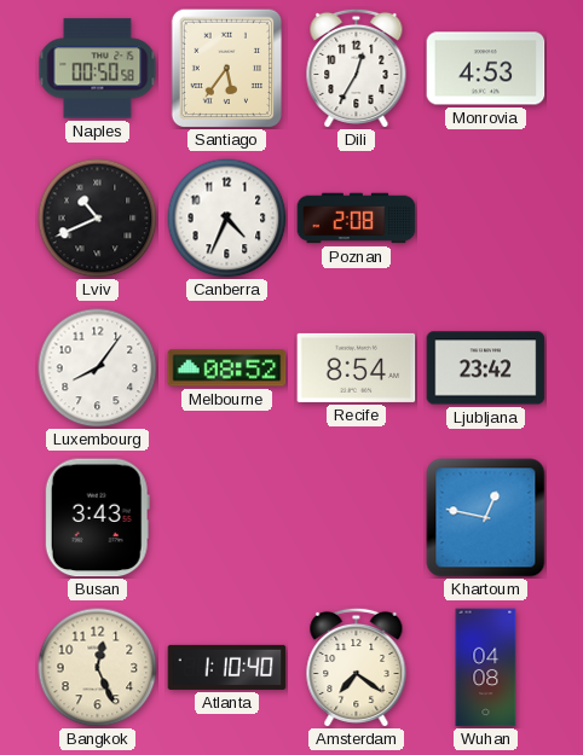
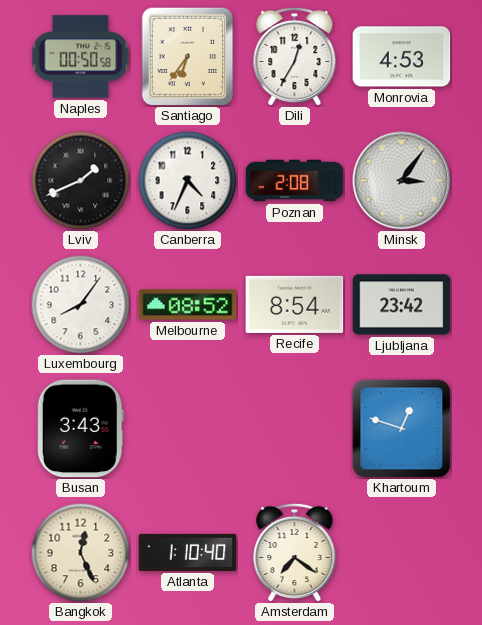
Santiago: 5:36 -> 6:36 (188, 56)
Lviv: 10:41 -> 1:41 (81, 181)
Minsk: none -> 3:06 (402, 181)
Khartoum: 12:47 -> 12:48 (402, 429)
Wuhan: 04:08 -> none (486, 668)
